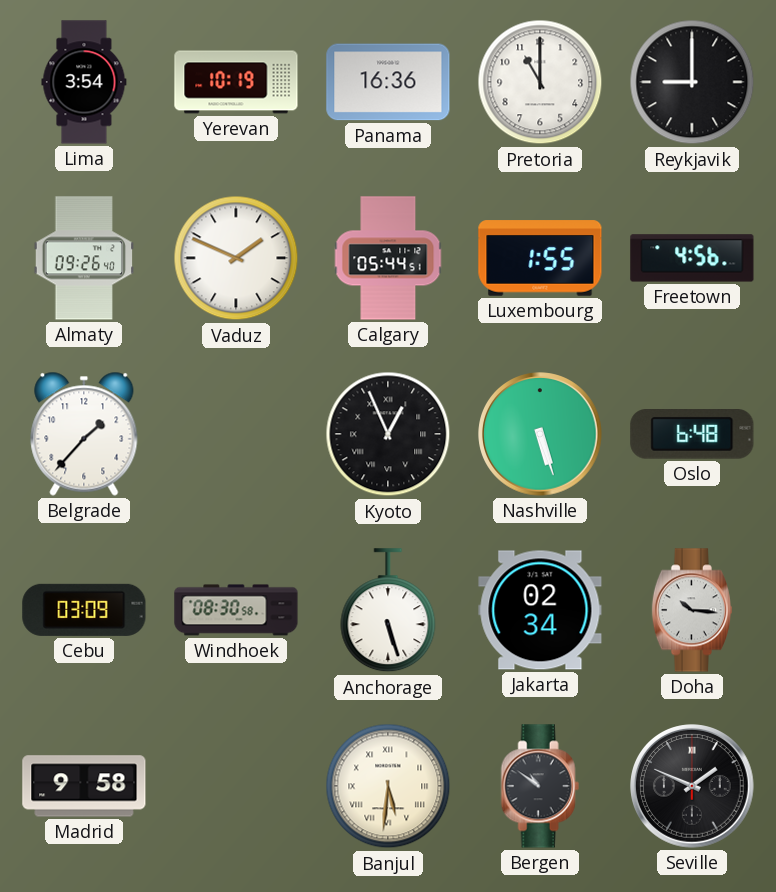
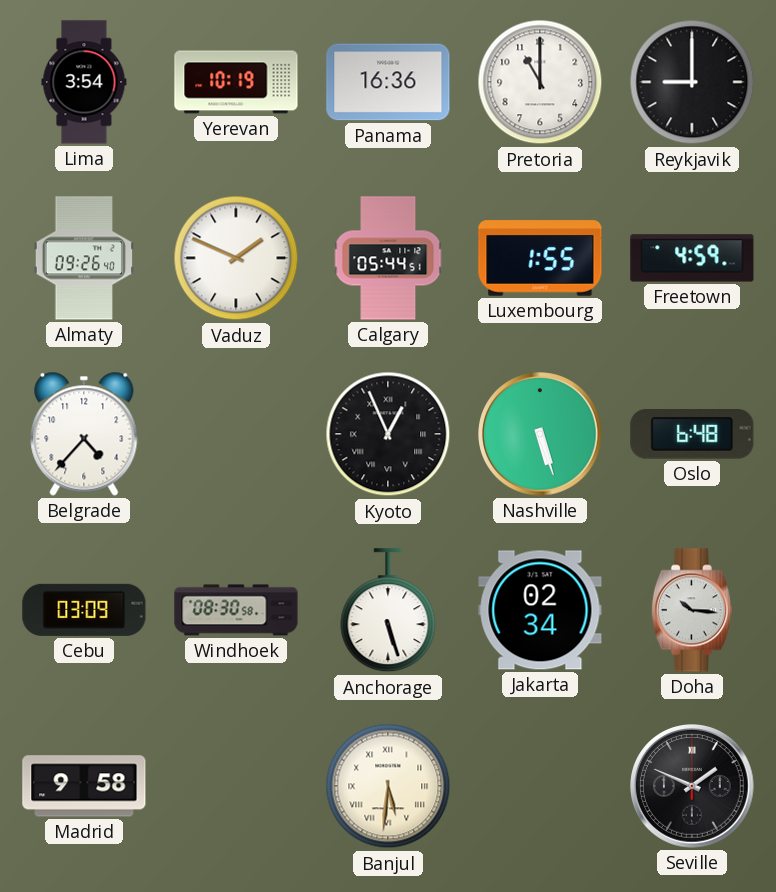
Freetown: 4:56 -> 4:59 (692, 258)
Belgrade: 1:37 -> 4:37 (84, 434)
Bergen: 10:51 -> none (540, 786)
